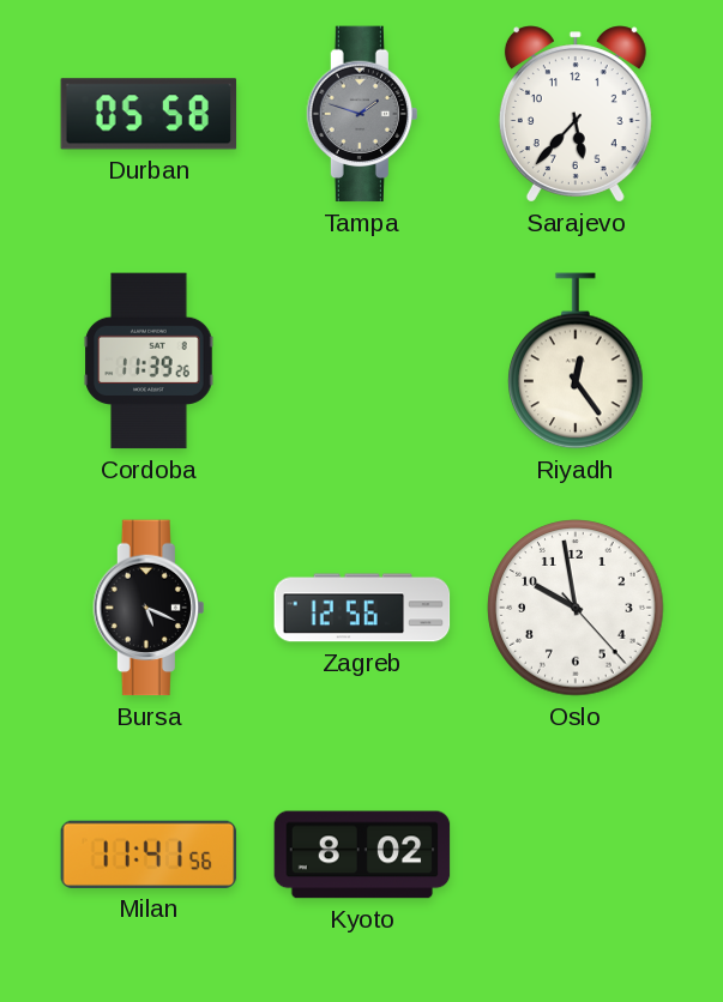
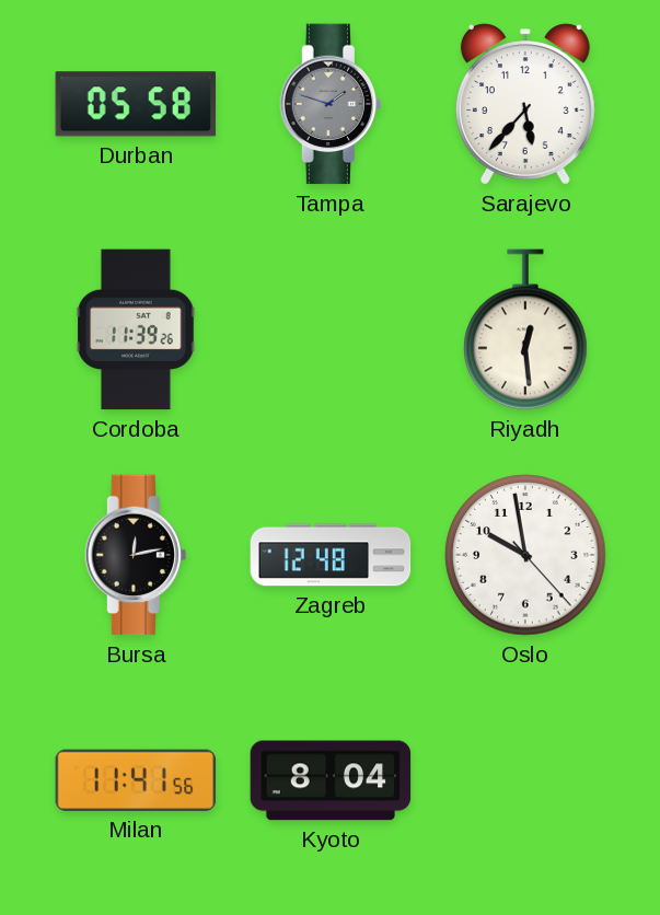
Riyadh: 12:24 -> 12:29 (526, 329)
Bursa: 5:19 -> 12:13 (135, 555)
Zagreb: 12:56 -> 12:48 (331, 555)
Kyoto: 8:02 -> 8:04 (331, 780)
